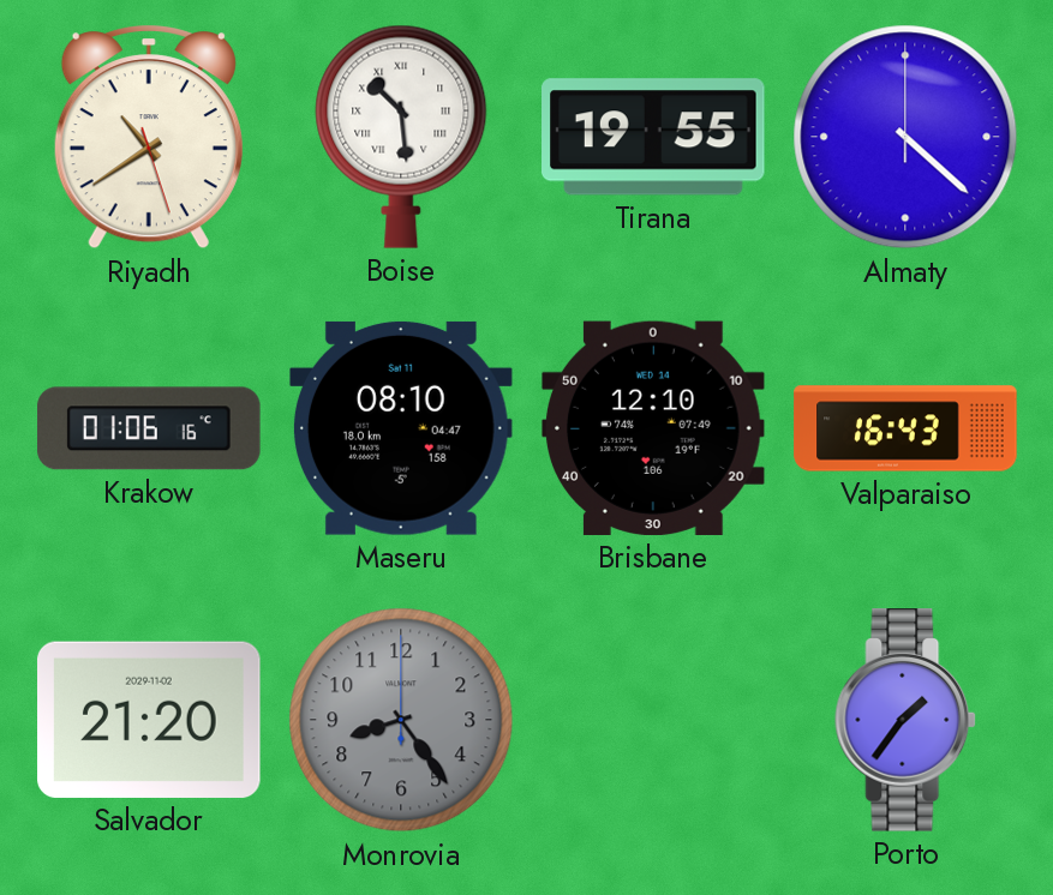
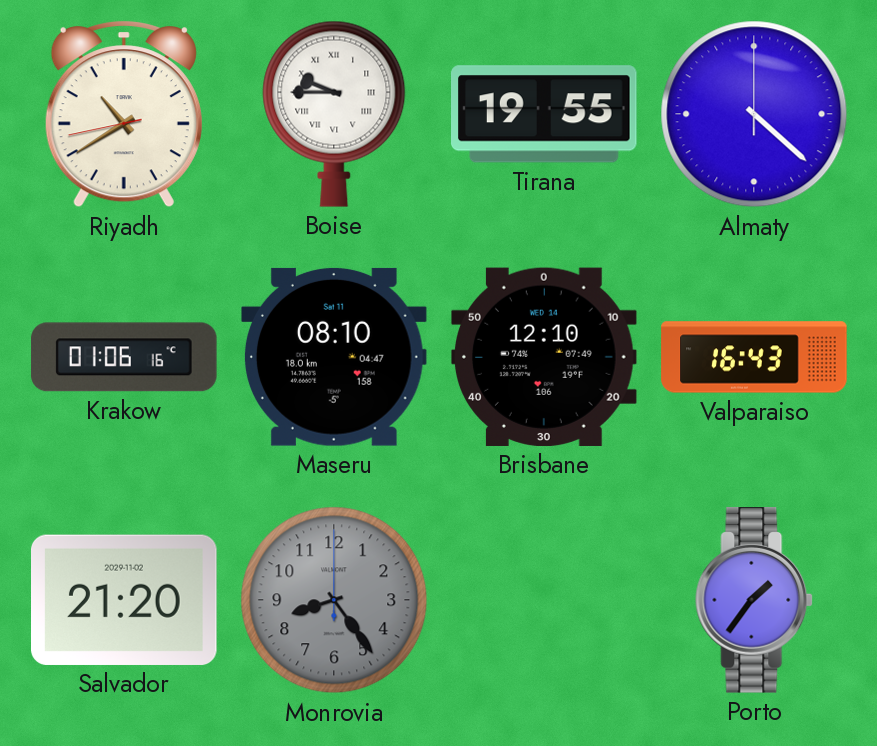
Riyadh: 10:39:27 -> 10:39:43 (124, 114)
Boise: 10:29 -> 9:45 (334, 114)
